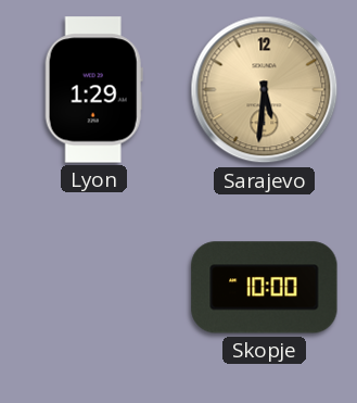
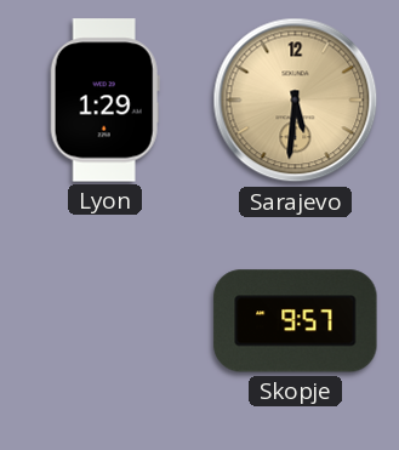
Skopje: 10:00 -> 9:57 (296, 321)
